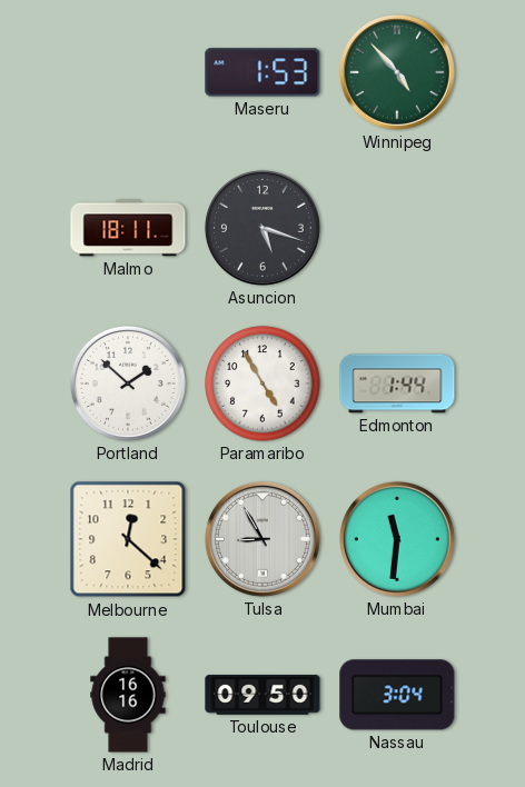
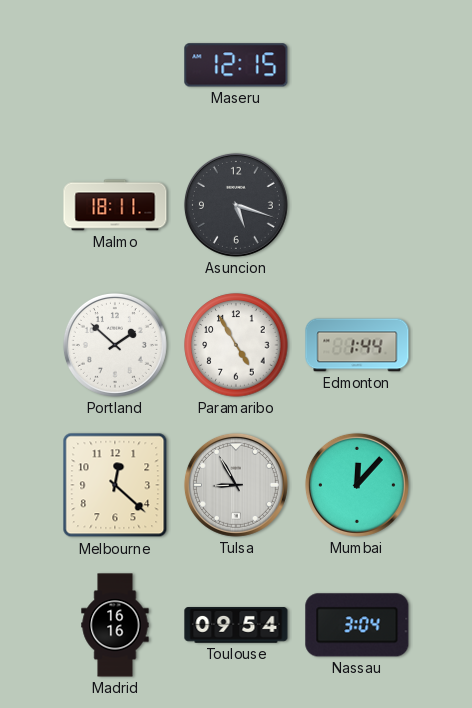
Maseru: 1:53 -> 12:15 (236, 65)
Winnipeg: 4:53 -> none (397, 72)
Mumbai: 11:31 -> 12:07 (357, 485)
Toulouse: 09:50 -> 09:54 (236, 625)
